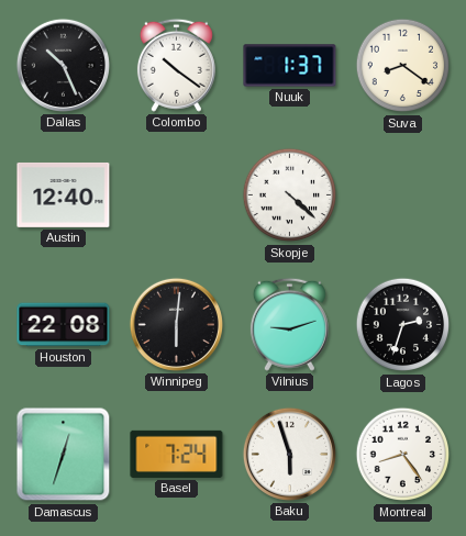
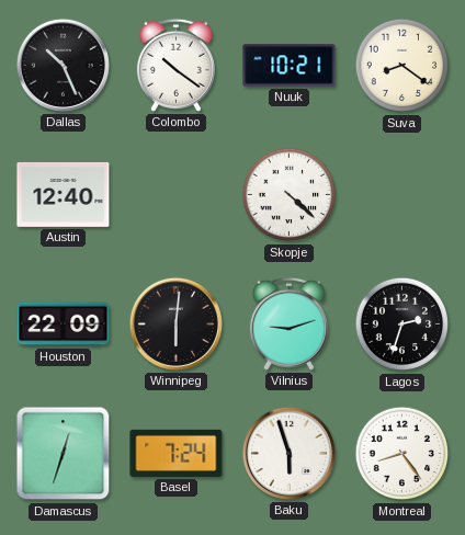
Nuuk: 1:37 -> 10:21 (290, 66)
Houston: 22:08 -> 22:09 (64, 325)
